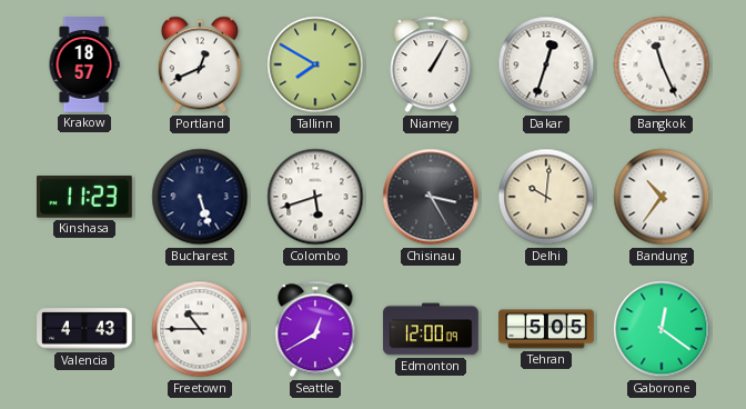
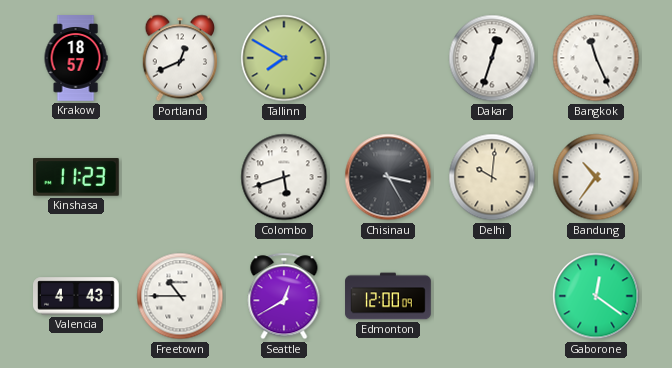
Niamey: 1:05 -> none (431, 64)
Bucharest: 5:27 -> none (200, 197)
Tehran: 5:05 -> none (546, 329)
